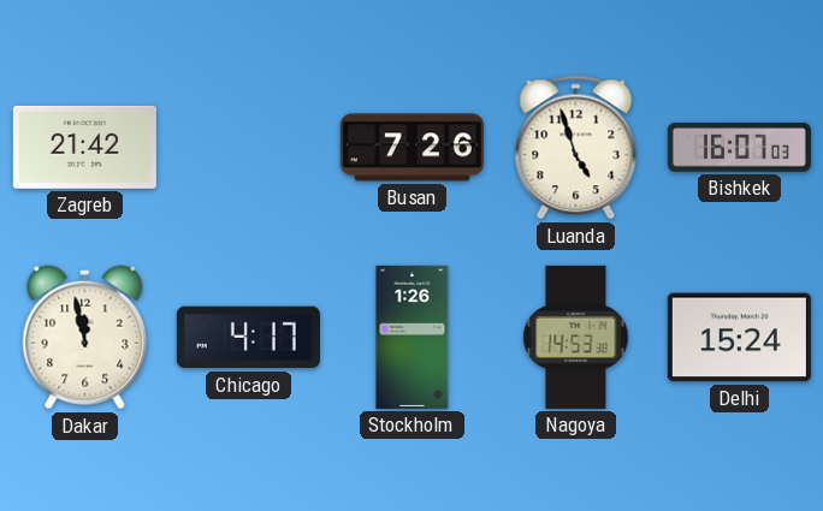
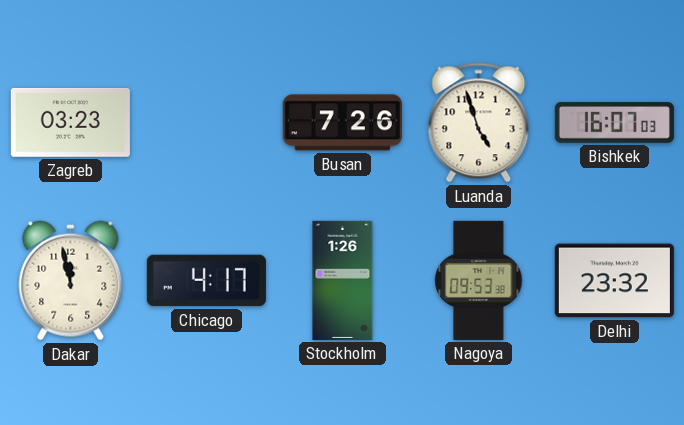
Zagreb: 21:42 -> 03:23 (70, 122)
Nagoya: 14:53 -> 09:53 (479, 280)
Delhi: 15:24 -> 23:32 (614, 281)
